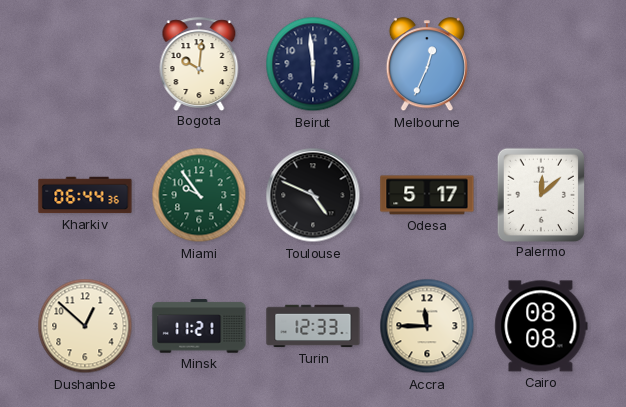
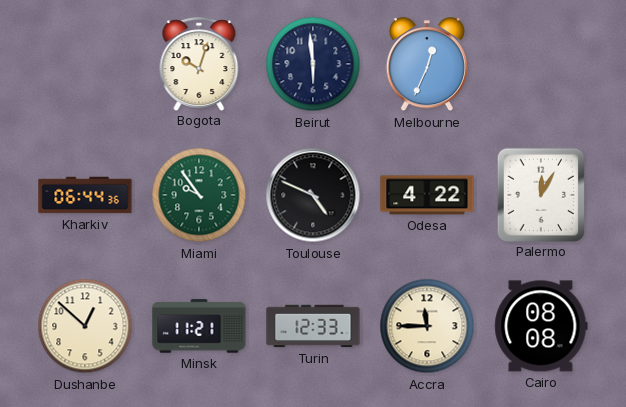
Bogota: 10:01 -> 10:03 (199, 64)
Odesa: 5:17 -> 4:22 (427, 195)
Palermo: 12:08 -> 12:05 (540, 194)
